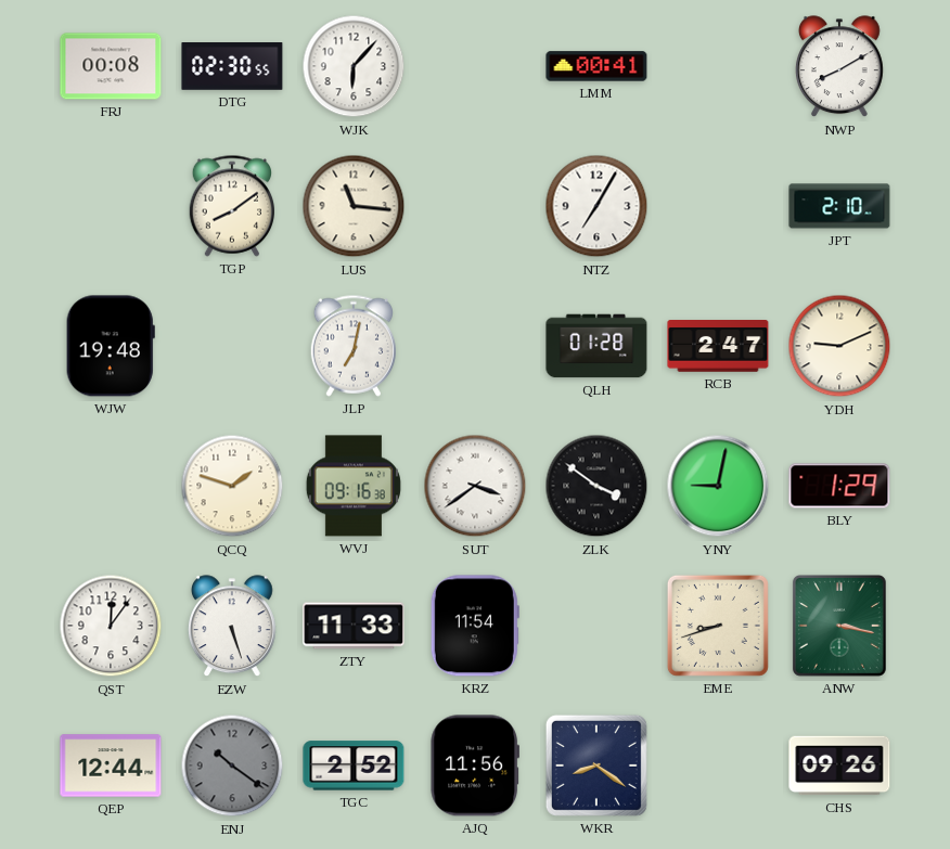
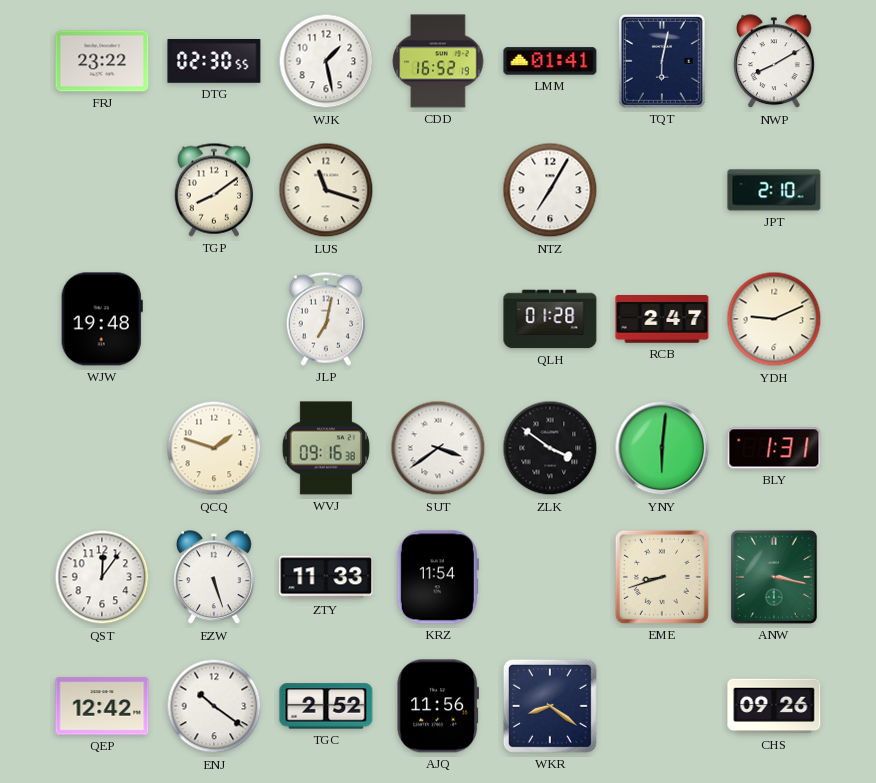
FRJ: 00:08 -> 23:22 (102, 61)
WJK: 6:07 -> 1:28 (326, 61)
CDD: none -> 16:52 (438, 61)
LMM: 00:41 -> 01:41 (550, 61)
TQT: none -> 6:02 (662, 61)
LUS: 11:16 -> 11:18 (326, 190)
YNY: 9:02 -> 6:01 (662, 448)
BLY: 1:29 -> 1:31 (774, 448)
QEP: 12:44 -> 12:42 (102, 706)
ENJ dial: grey -> white (214, 706)
